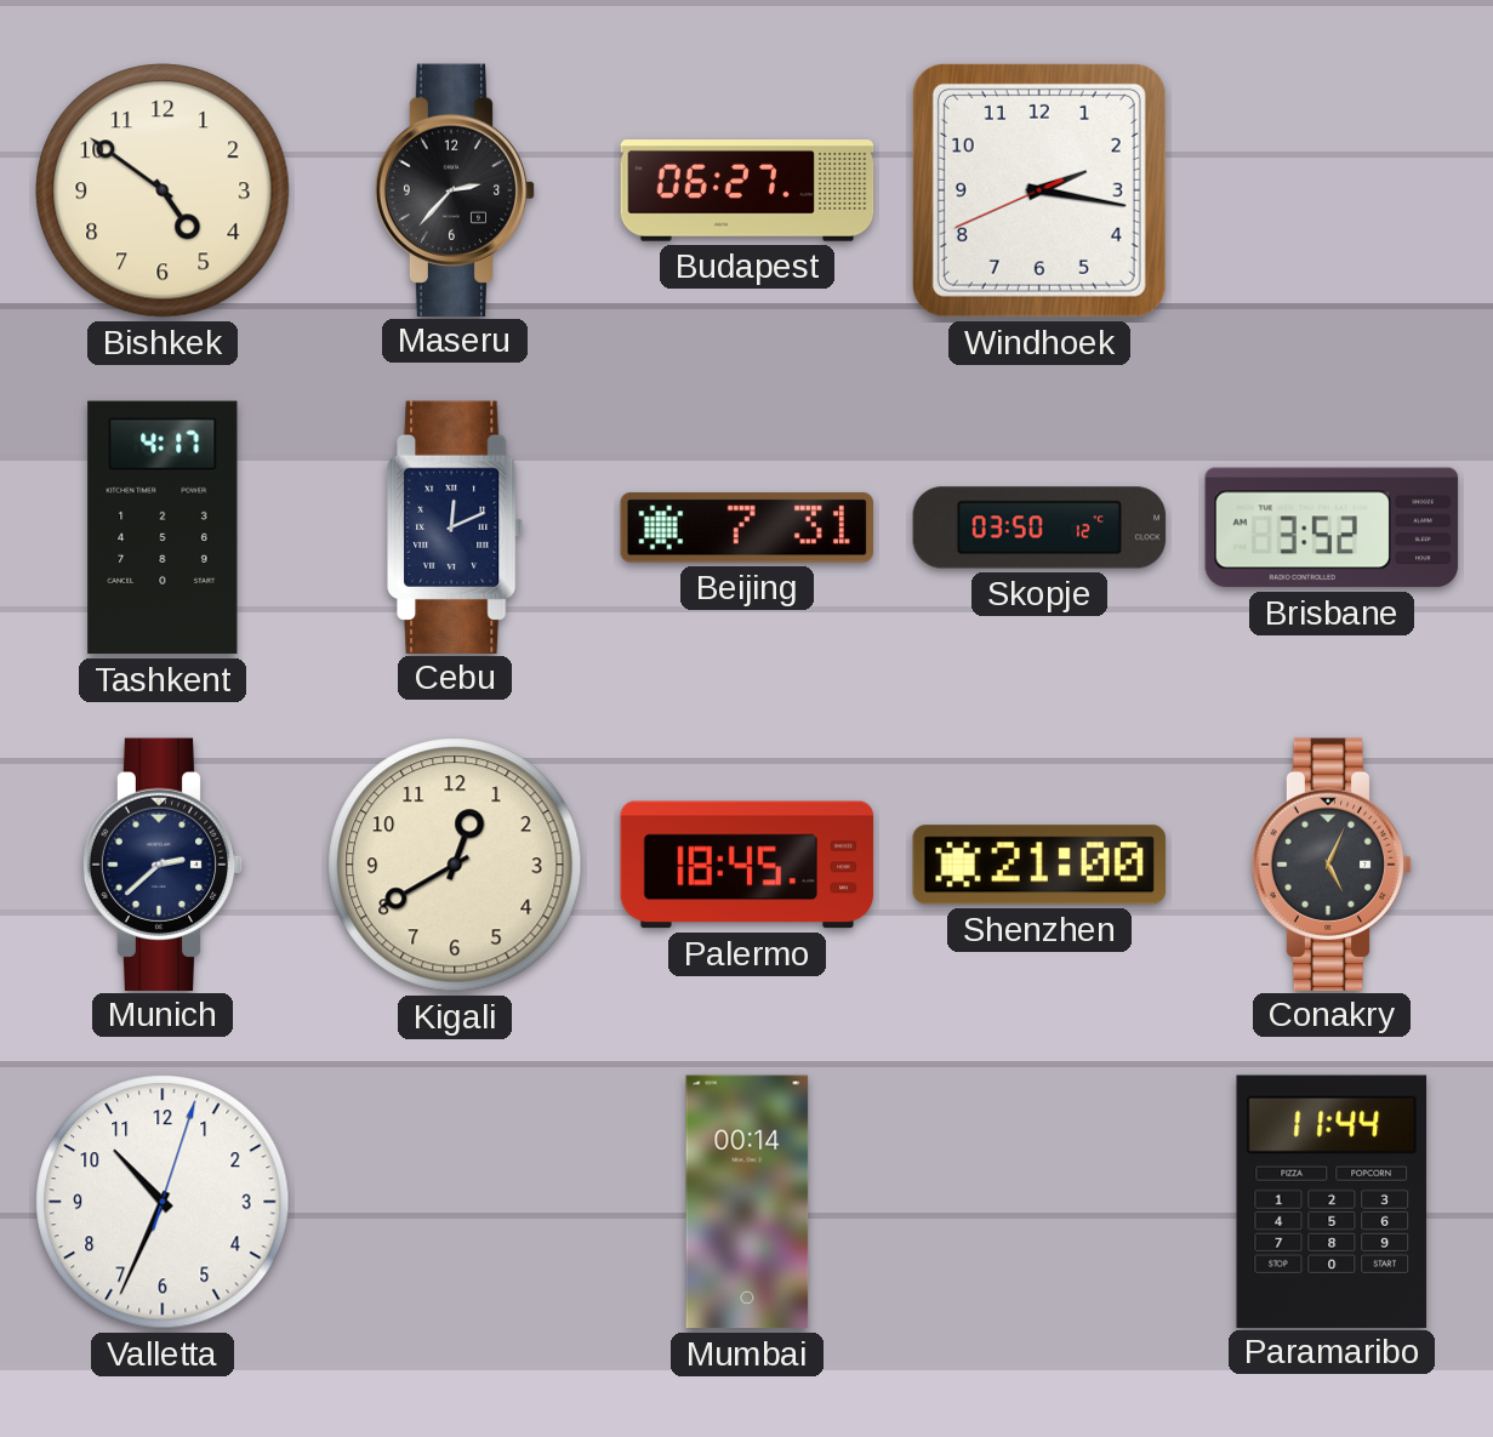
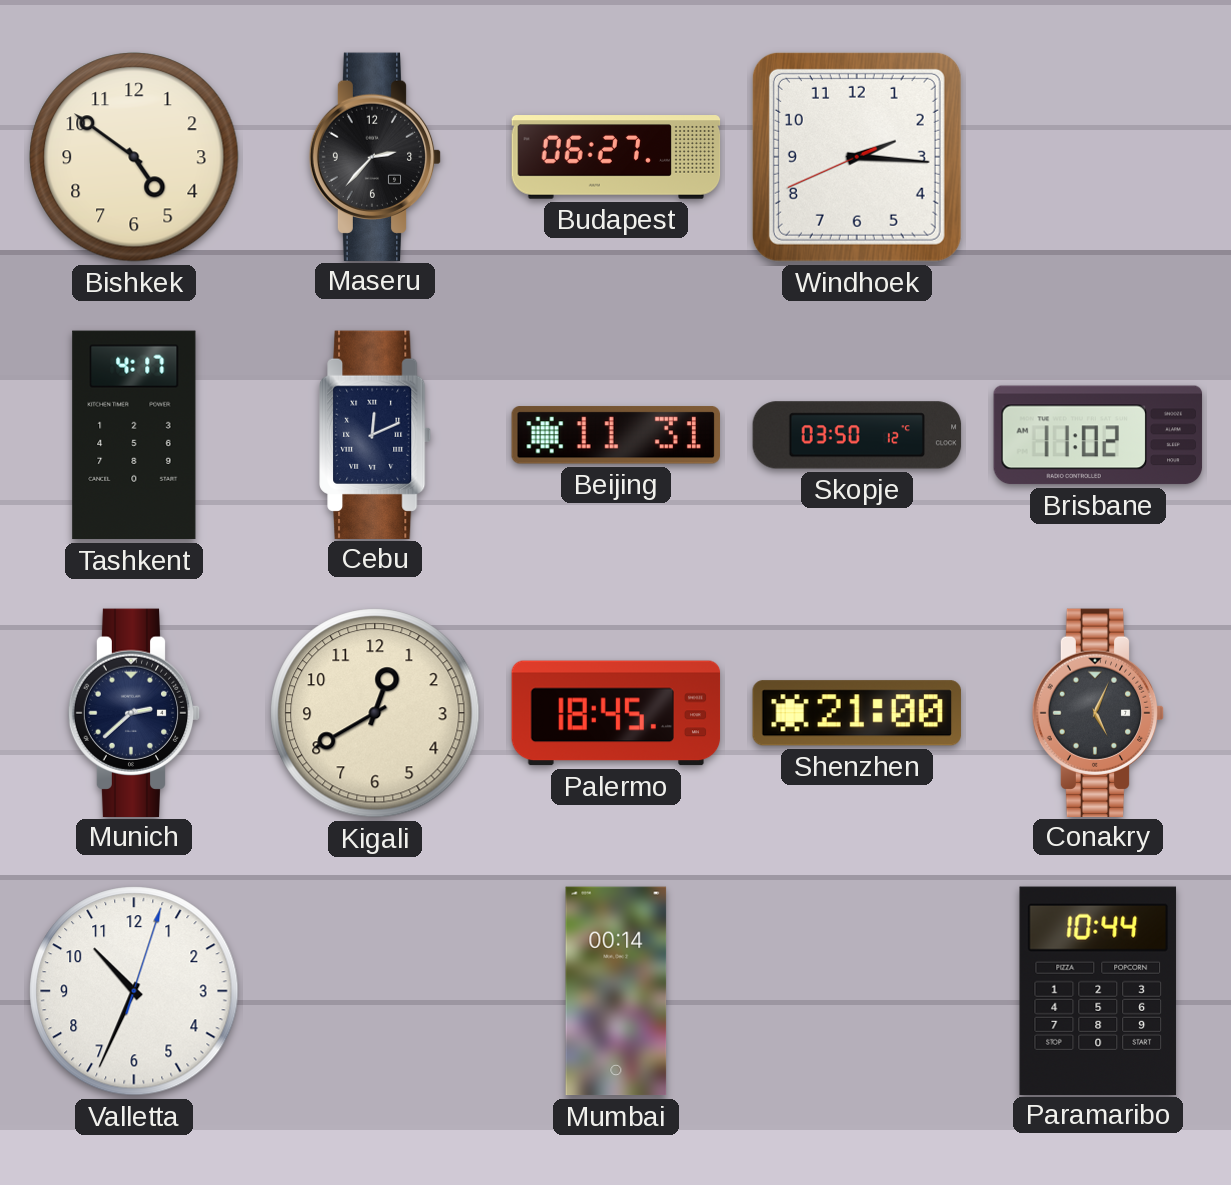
Windhoek: 2:16 -> 2:15 (857, 157)
Beijing: 7:31 -> 11:31 (616, 435)
Brisbane: 3:52 -> 11:02 (1098, 435)
Paramaribo: 11:44 -> 10:44 (1098, 990)
